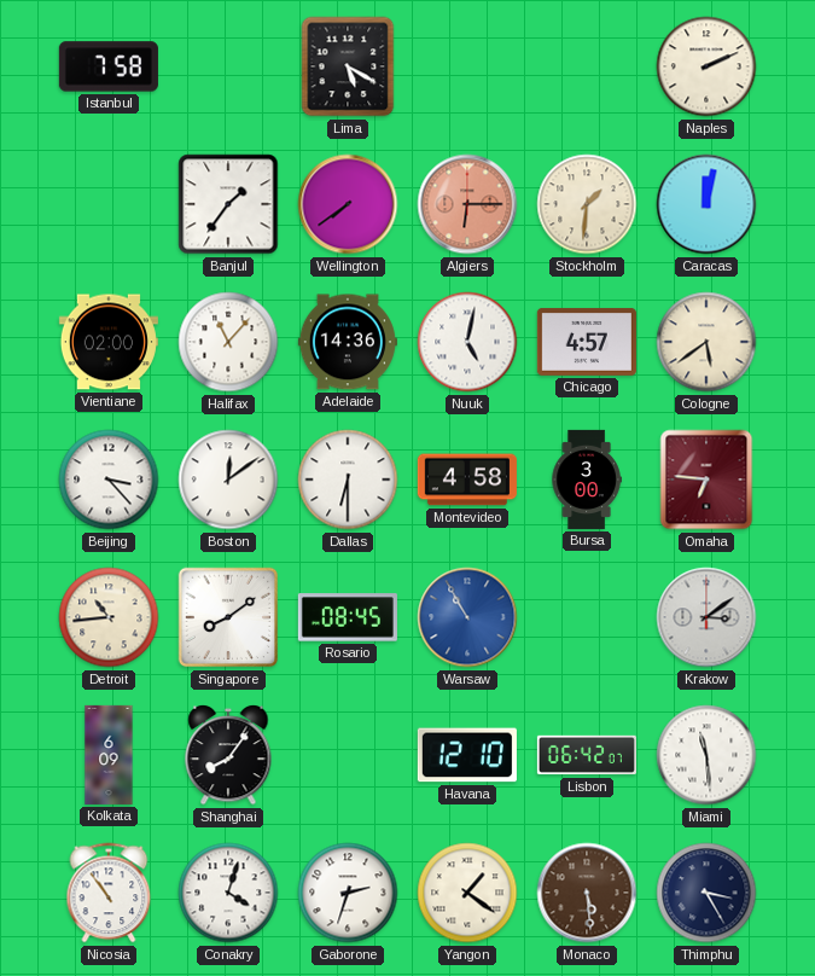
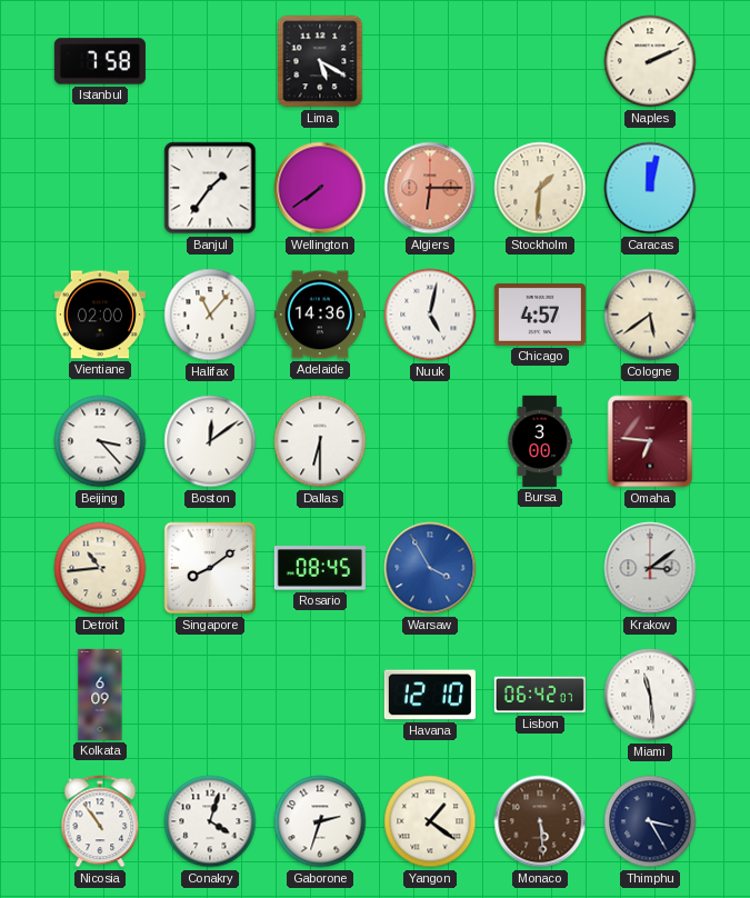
Montevideo: 4:58 -> none (467, 480)
Warsaw: 10:55 -> 3:55 (430, 568)
Shanghai: 8:06 -> none (228, 755)
